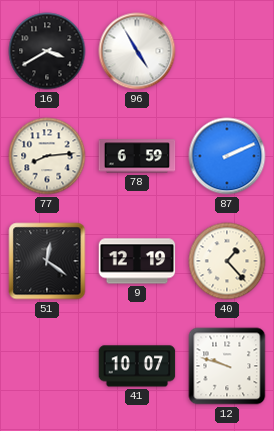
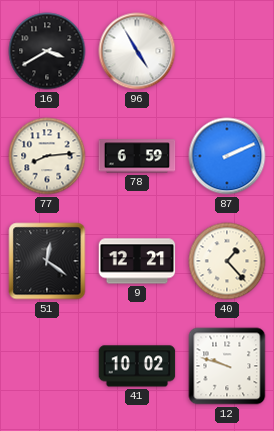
9: 12:19 -> 12:21 (137, 261)
41: 10:07 -> 10:02 (137, 366)
